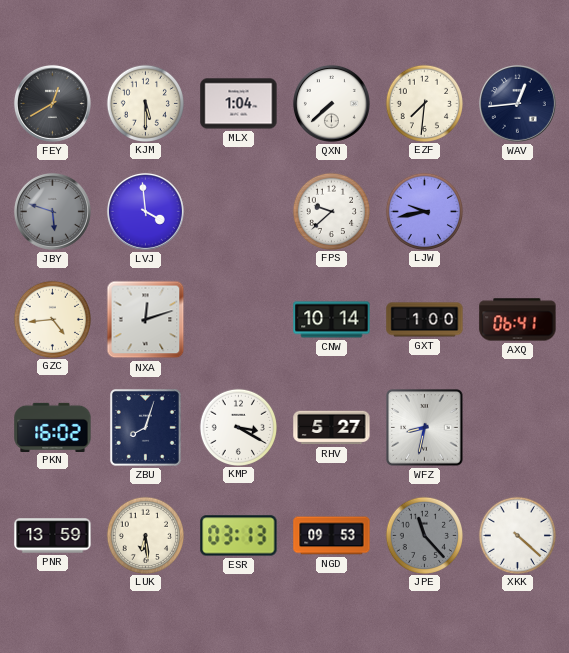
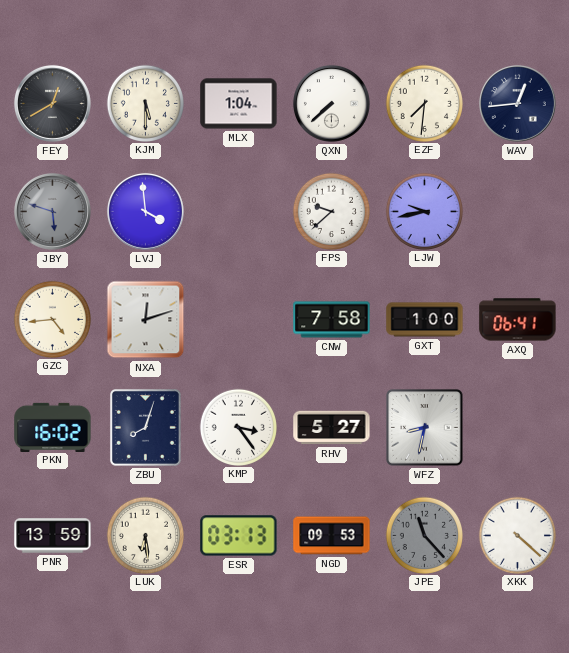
CNW: 10:14 -> 7:58 (332, 320)
KMP: 3:20 -> 3:24 (238, 427)
